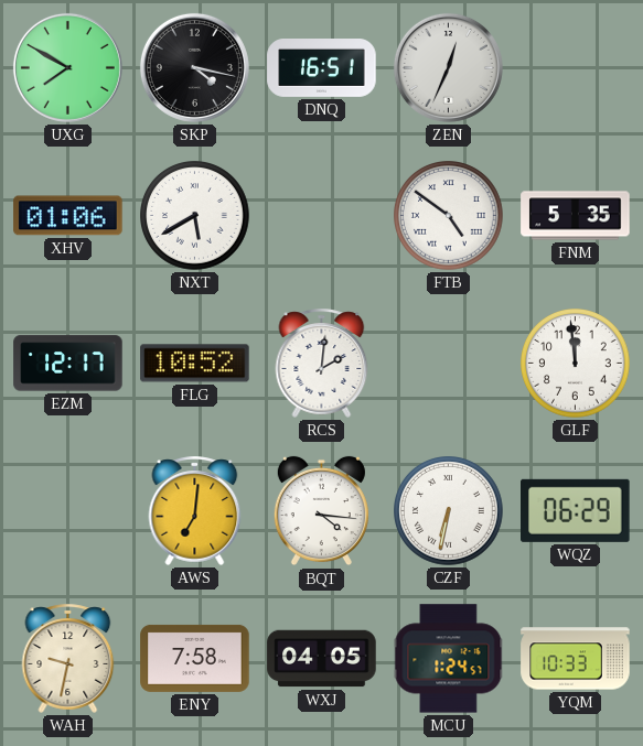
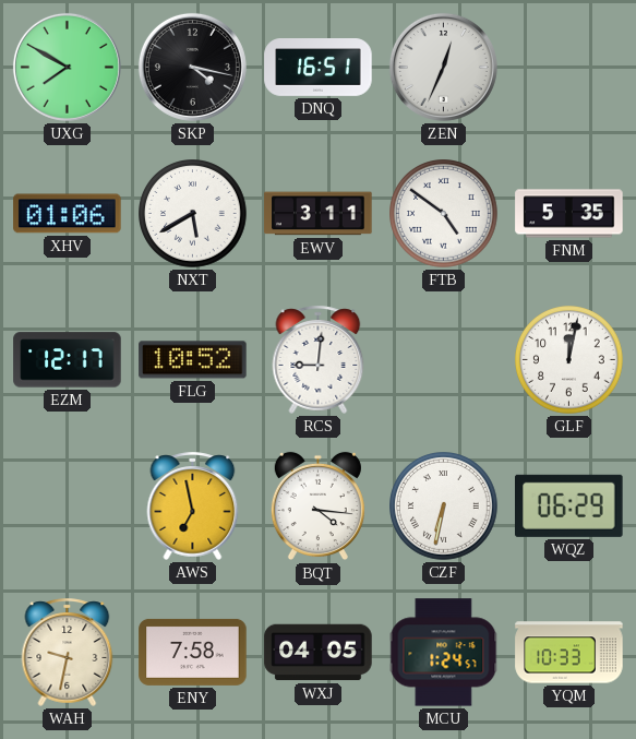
EWV: none -> 3:11 (319, 214)
RCS: 2:01 -> 9:01 (319, 359)
GLF: 11:59 -> 12:02 (569, 360)
AWS: 7:01 -> 6:58 (193, 505)
